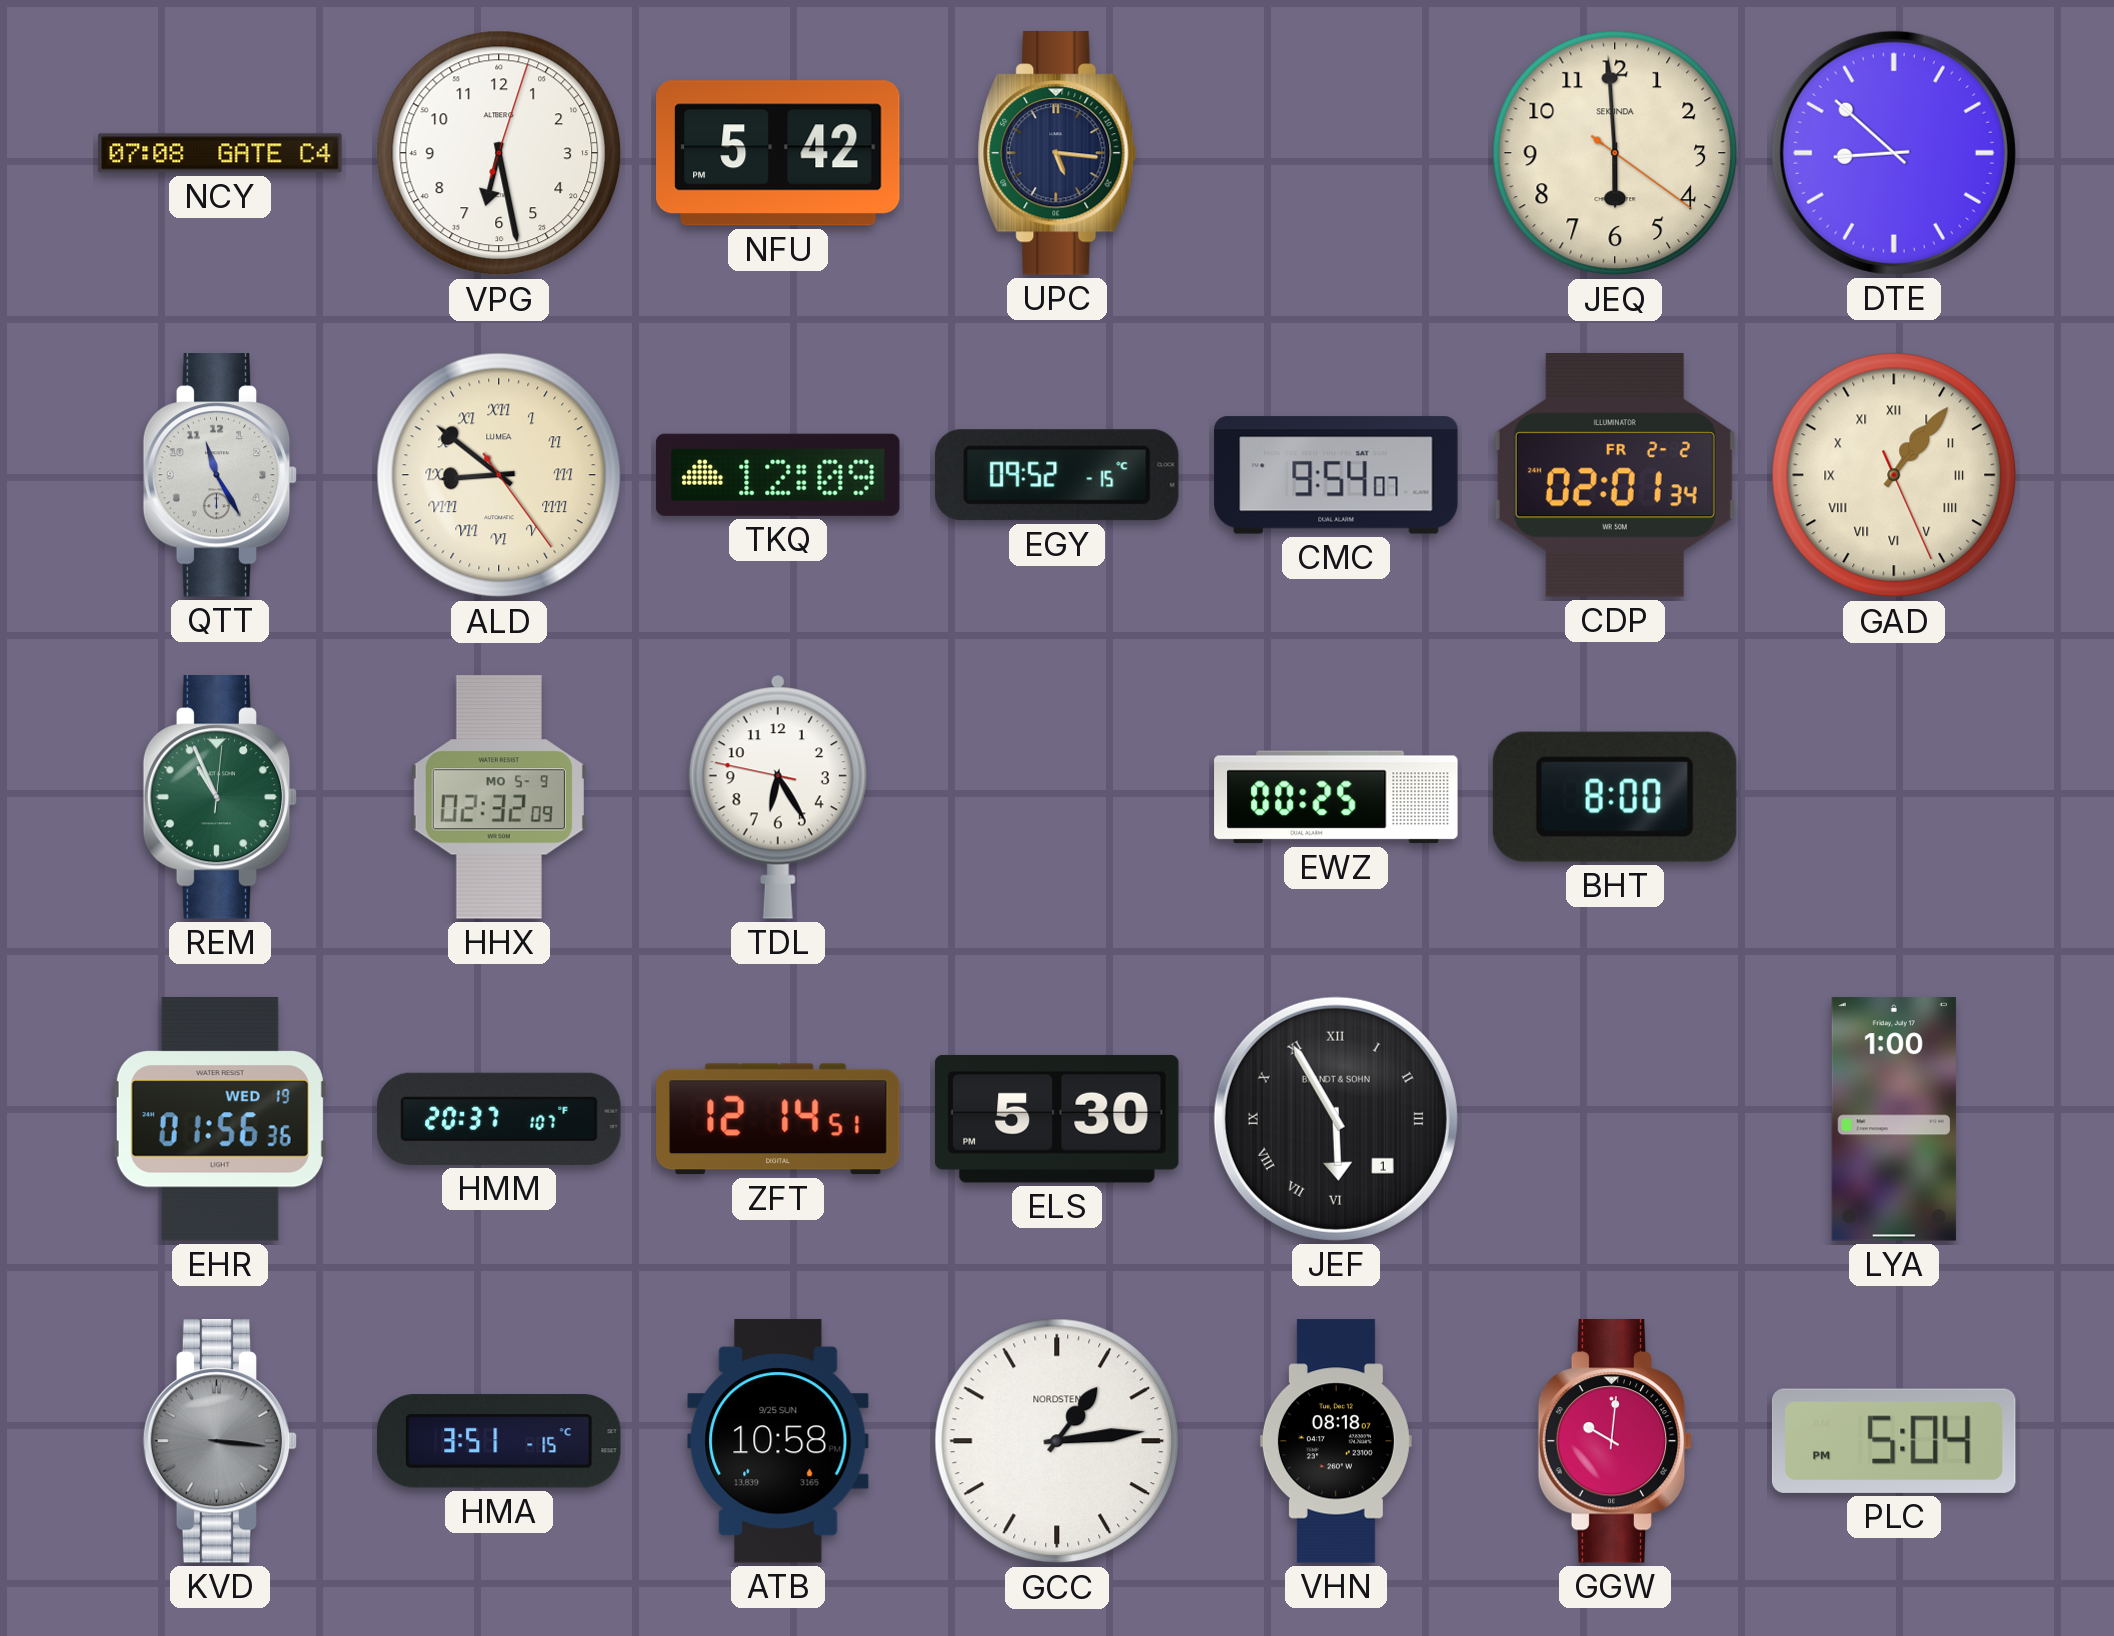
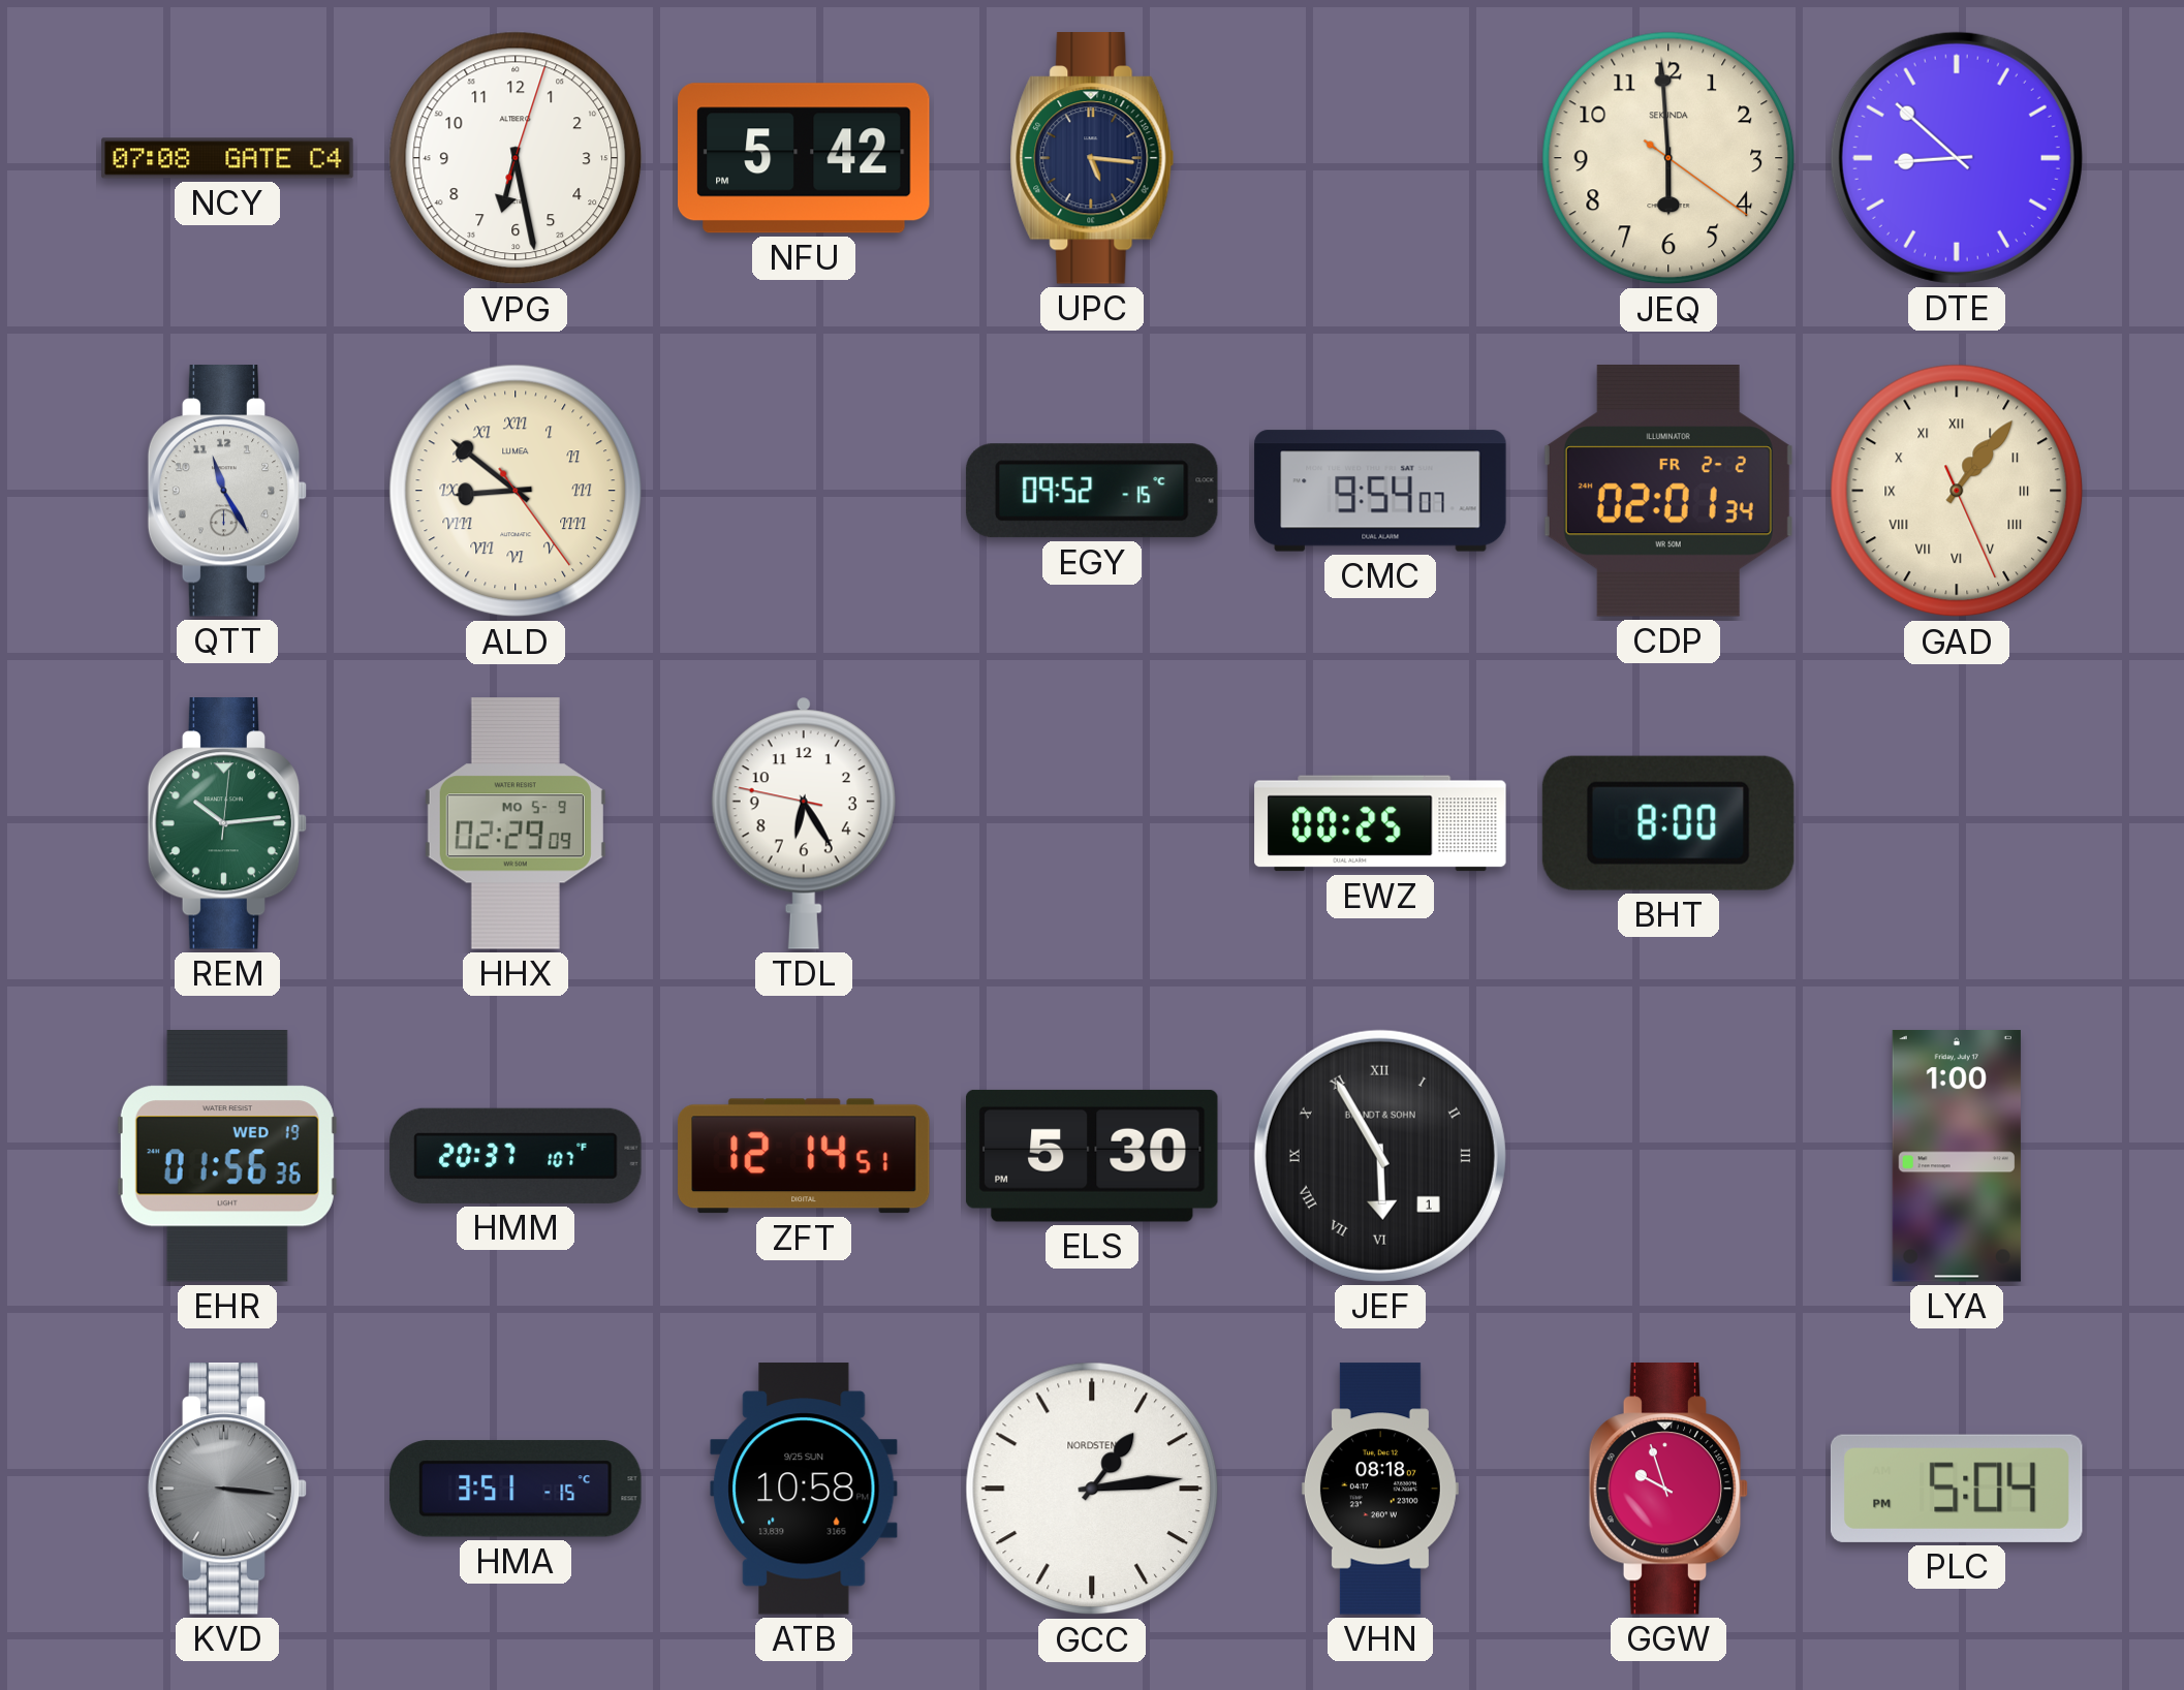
TKQ: 12:09 -> none (778, 475)
REM: 10:56 -> 10:14 (227, 824)
HHX: 02:32 -> 02:29 (516, 823)
GGW: 10:01 -> 9:57 (1668, 1490)
